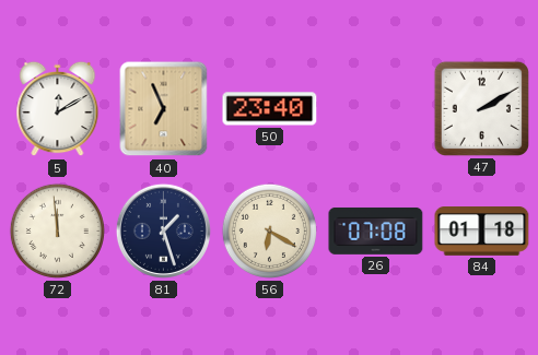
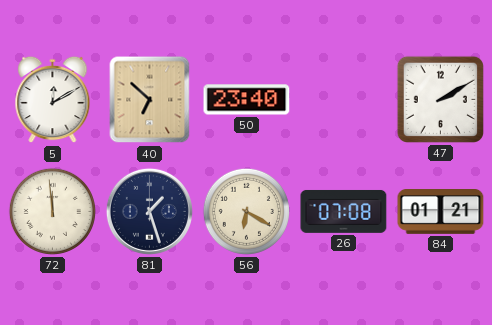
40: 6:56 -> 6:52 (150, 100)
84: 01:18 -> 01:21 (441, 212)
